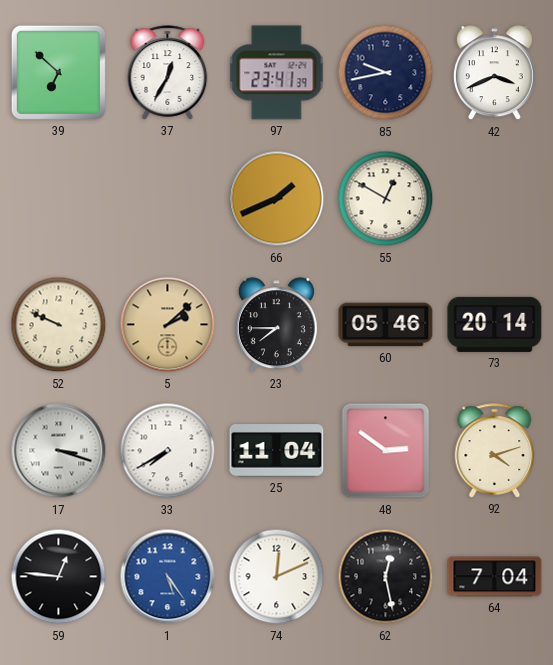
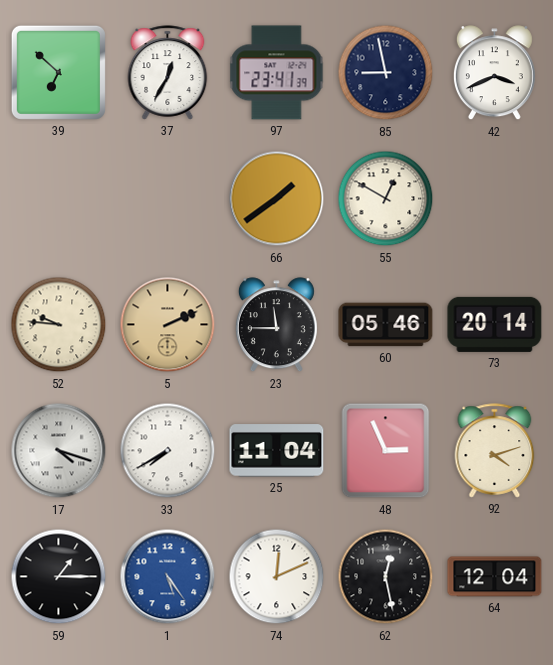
85: 9:43 -> 8:58 (386, 73)
66: 1:41 -> 1:39 (277, 199)
52: 9:49 -> 9:46 (59, 325)
5: 2:08 -> 2:11 (168, 325)
23: 7:45 -> 11:45 (276, 325)
17: 3:18 -> 4:18 (59, 451)
48: 2:51 -> 2:56 (386, 451)
59: 12:46 -> 1:15 (59, 577)
64: 7:04 -> 12:04 (495, 577)
